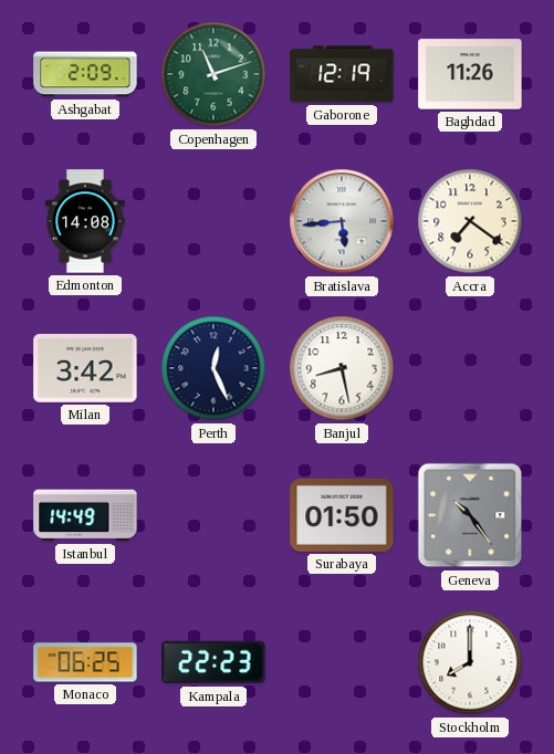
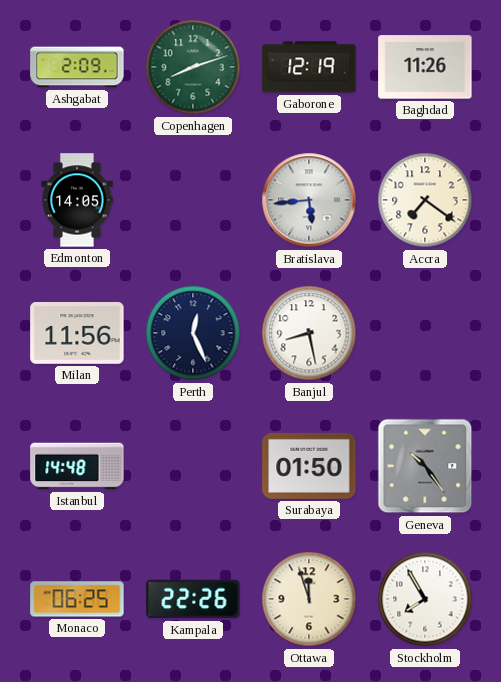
Copenhagen: 11:12 -> 8:12 (193, 67)
Edmonton: 14:08 -> 14:05 (77, 200)
Milan: 3:42 -> 11:56 (77, 334)
Istanbul: 14:49 -> 14:48 (77, 466)
Kampala: 22:23 -> 22:26 (193, 599)
Ottawa: none -> 11:57 (309, 599)
Stockholm: 8:00 -> 7:55 (425, 599)
